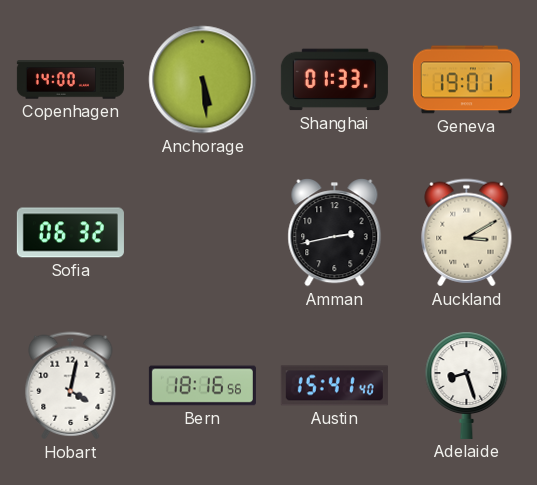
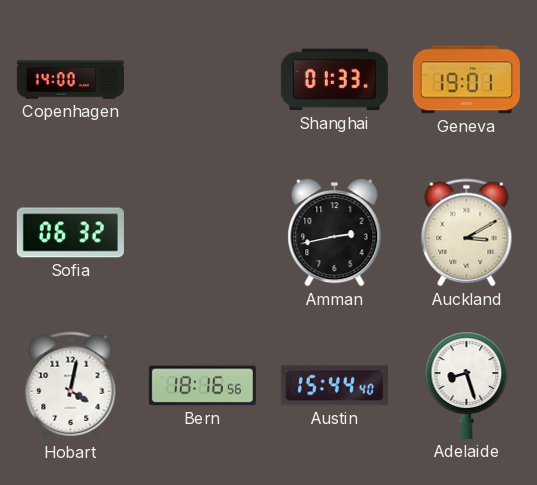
Anchorage: 5:29 -> none (203, 80)
Austin: 15:41 -> 15:44 (334, 386)
